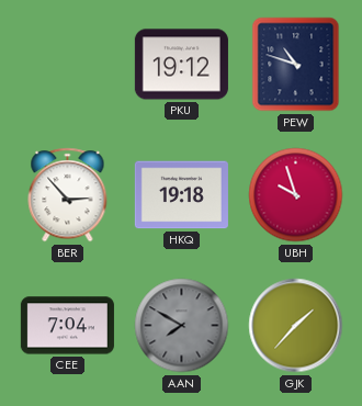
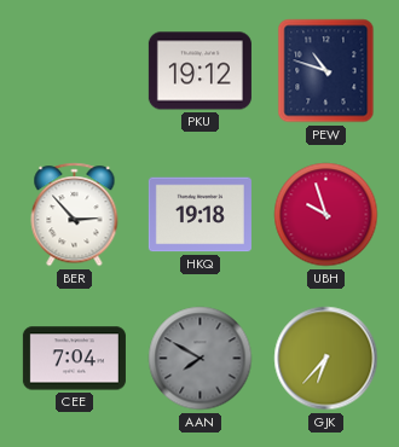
GJK: 1:37 -> 6:37 (326, 359)
